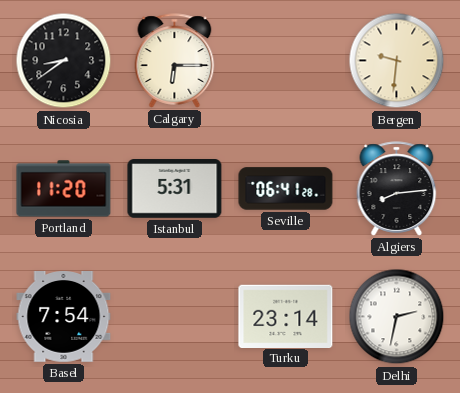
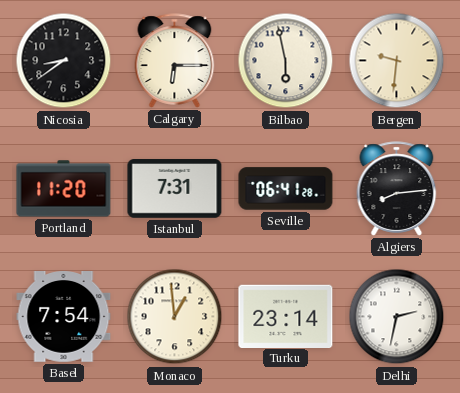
Bilbao: none -> 5:58 (286, 61)
Istanbul: 5:31 -> 7:31 (175, 189)
Monaco: none -> 12:59 (175, 317)
